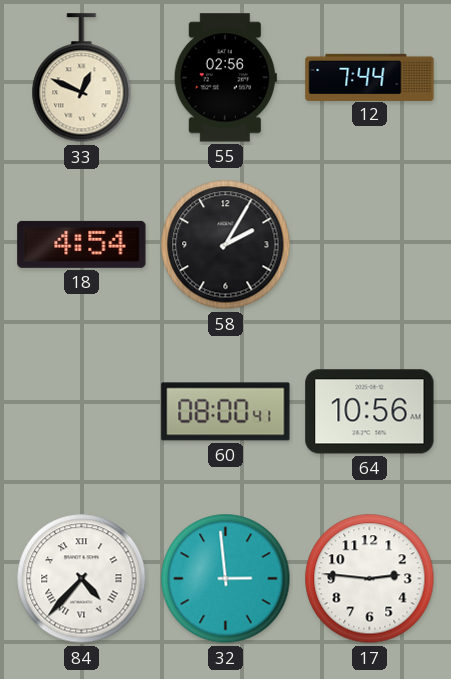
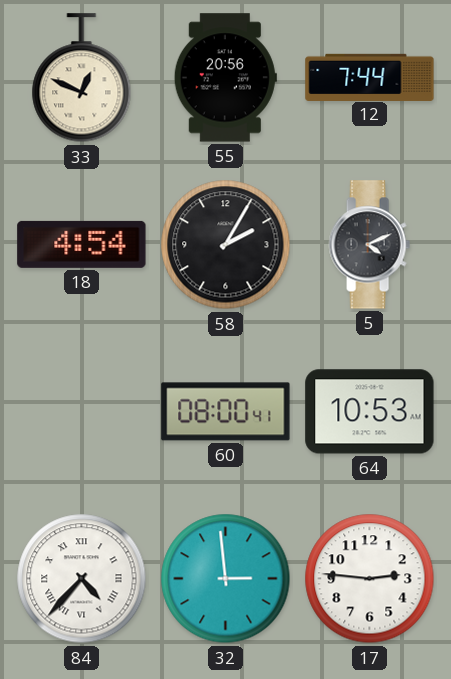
55: 02:56 -> 20:56 (225, 78)
5: none -> 4:11 (369, 245)
64: 10:56 -> 10:53 (370, 412)
